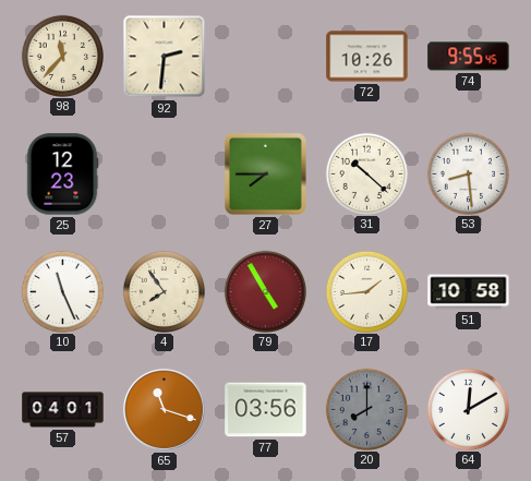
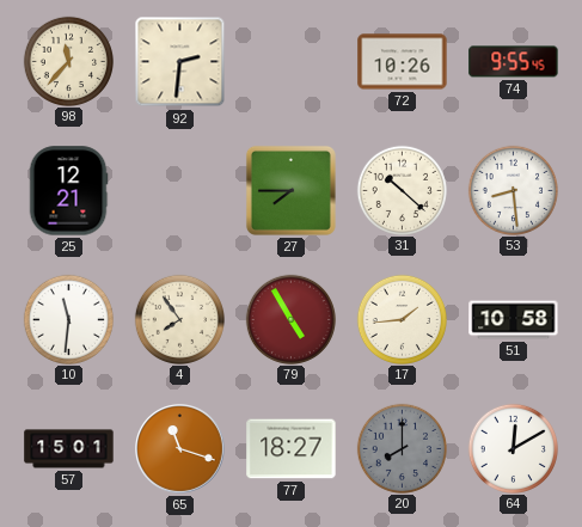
25: 12:23 -> 12:21 (68, 191)
10: 11:26 -> 11:31 (68, 319)
57: 04:01 -> 15:01 (69, 449)
77: 03:56 -> 18:27 (292, 449)
